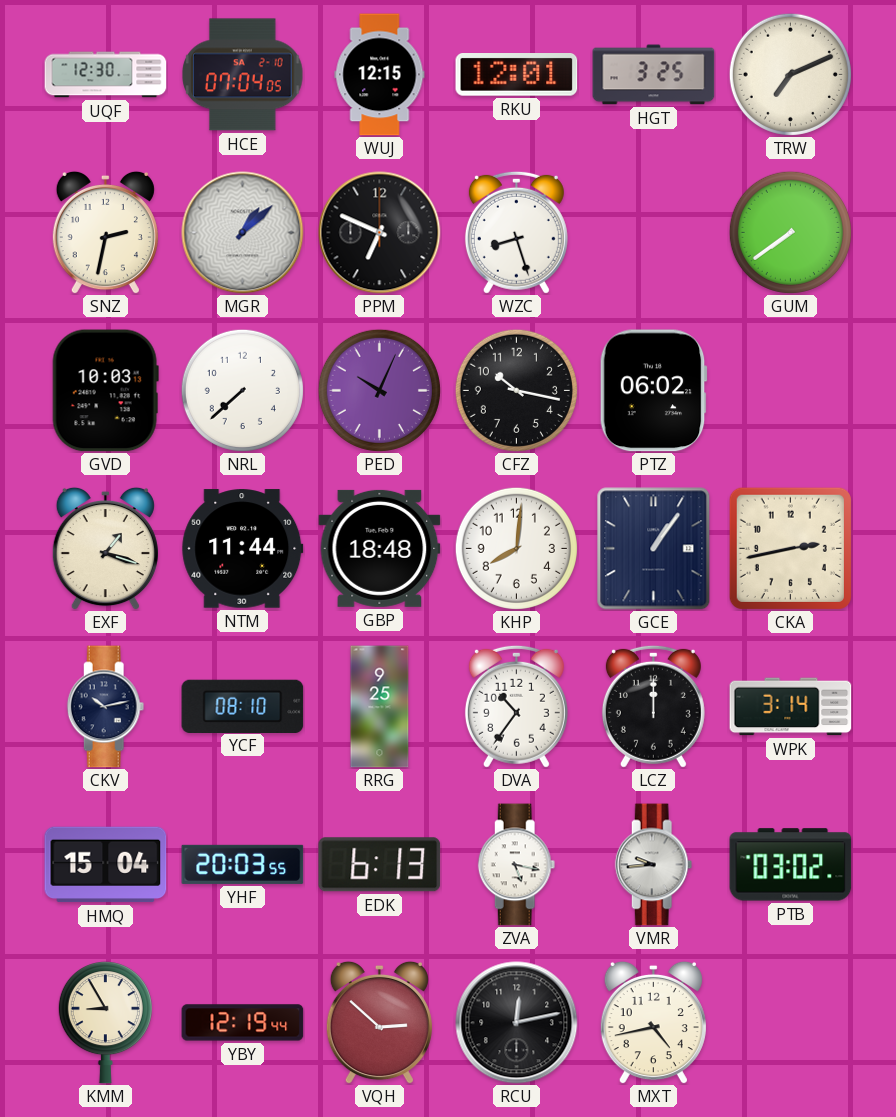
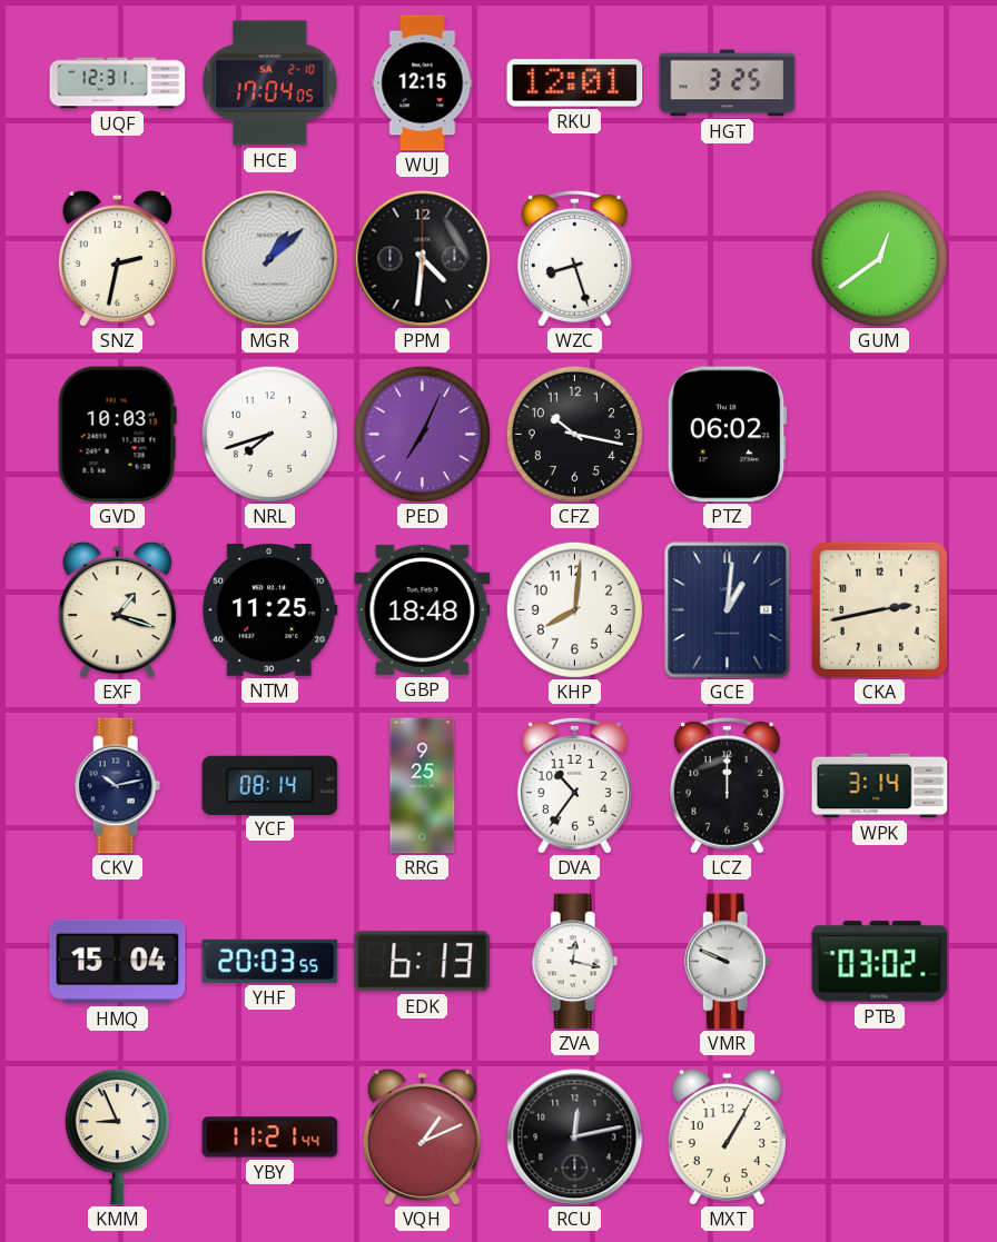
UQF: 12:30 -> 12:31 (118, 83)
HCE: 07:04 -> 17:04 (270, 83)
TRW: 7:11 -> none (790, 74)
PPM: 6:49 -> 4:31 (423, 259)
GUM: 7:39 -> 12:39 (879, 258)
NRL: 7:38 -> 7:42 (269, 434)
PED: 10:04 -> 7:04 (422, 434)
NTM: 11:44 -> 11:25 (270, 610)
GCE: 1:06 -> 1:01 (728, 610)
YCF: 08:10 -> 08:14 (270, 785)
ZVA: 5:17 -> 12:17 (575, 962)
VMR: 9:44 -> 9:49 (728, 962)
KMM: 8:55 -> 8:56 (117, 1137)
YBY: 12:19 -> 11:21 (270, 1137)
VQH: 2:52 -> 1:11 (422, 1136)
MXT: 4:43 -> 1:05 (727, 1136)
